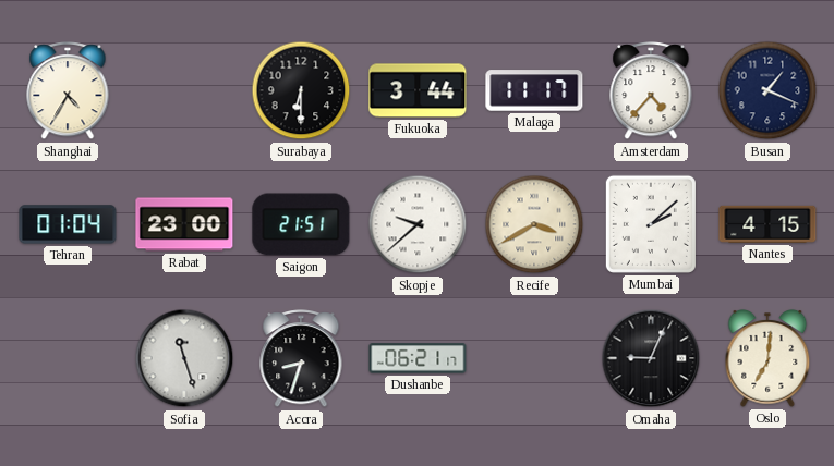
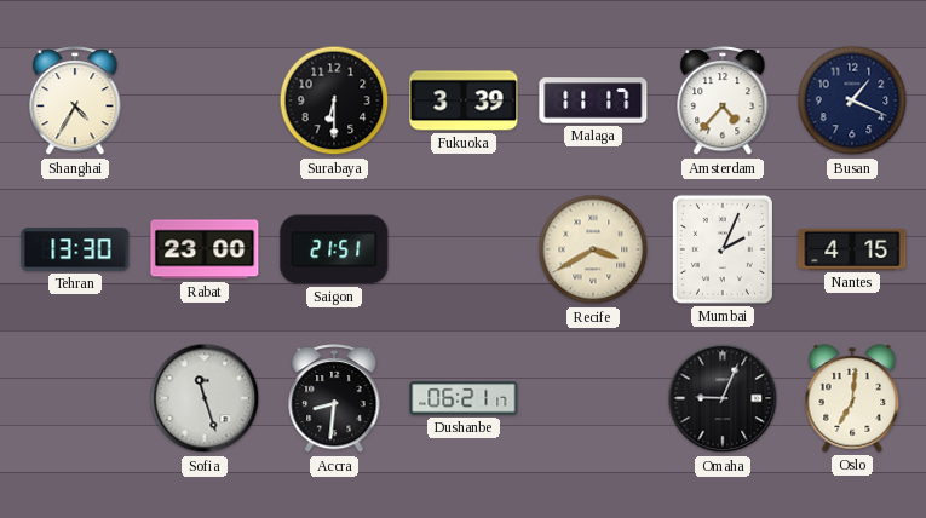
Fukuoka: 3:44 -> 3:39 (464, 100)
Tehran: 01:04 -> 13:30 (75, 249)
Skopje: 9:38 -> none (418, 224)
Mumbai: 2:08 -> 2:04 (723, 249)
Accra: 8:33 -> 8:31 (334, 399)
